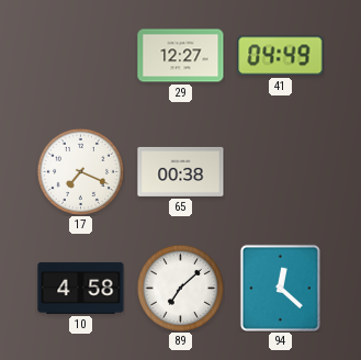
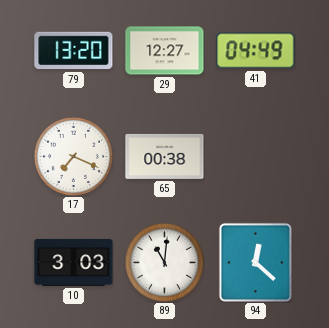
79: none -> 13:20 (74, 51)
10: 4:58 -> 3:03 (74, 262)
89: 7:08 -> 11:01 (164, 262)
